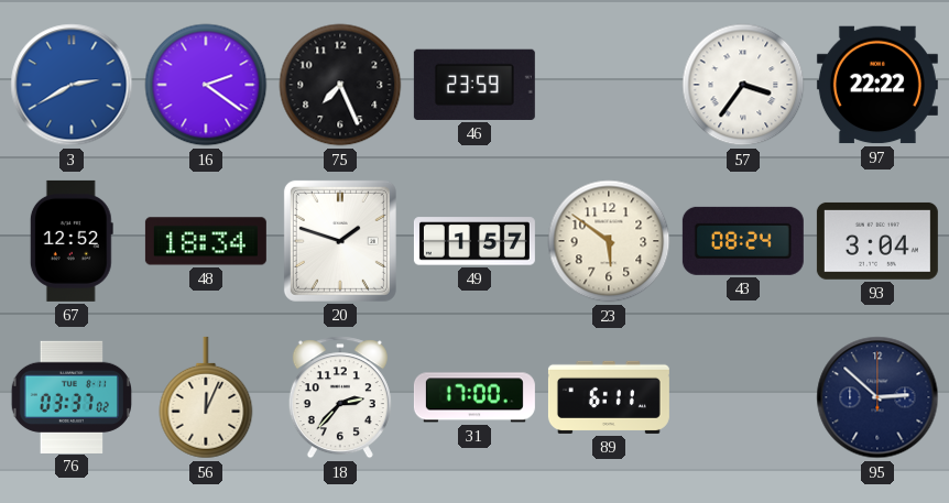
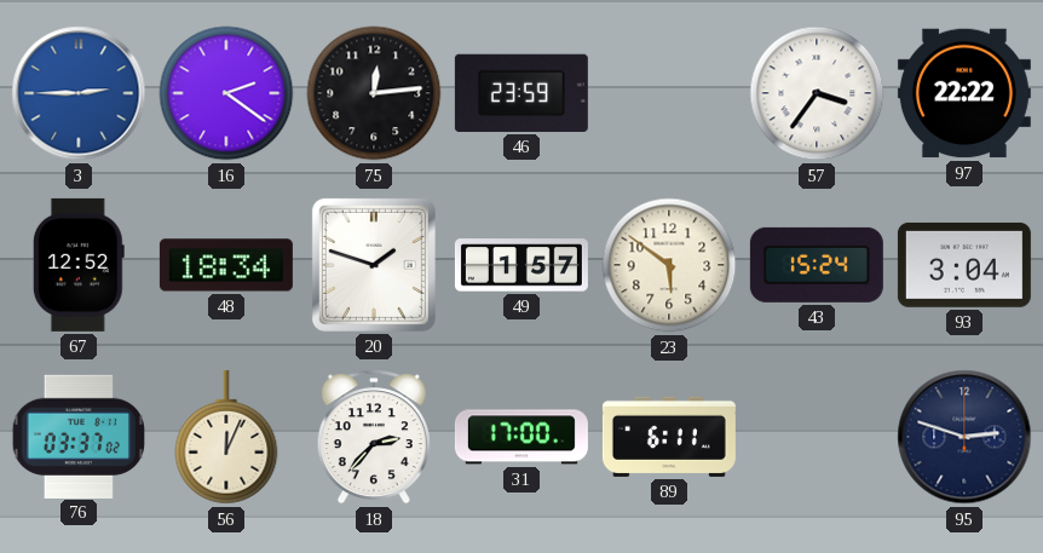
3: 2:40 -> 2:45 (79, 93)
75: 7:26 -> 12:14 (374, 93)
43: 08:24 -> 15:24 (817, 265)
95: 2:52 -> 2:48 (964, 437)
